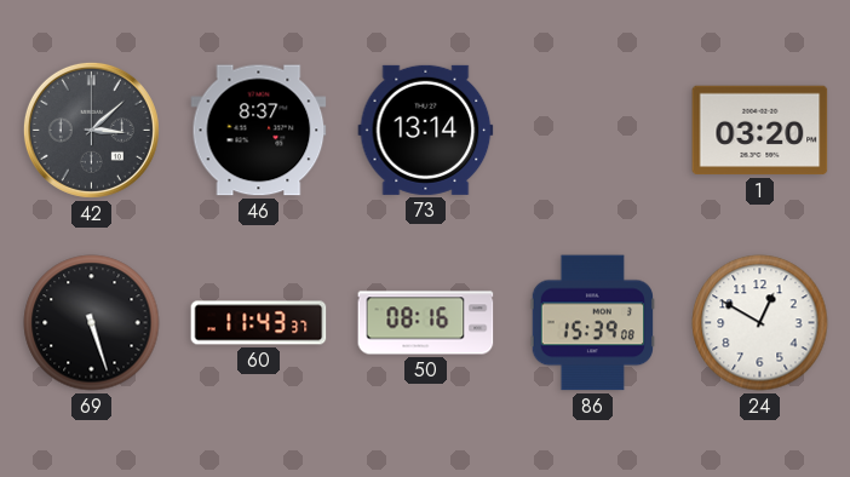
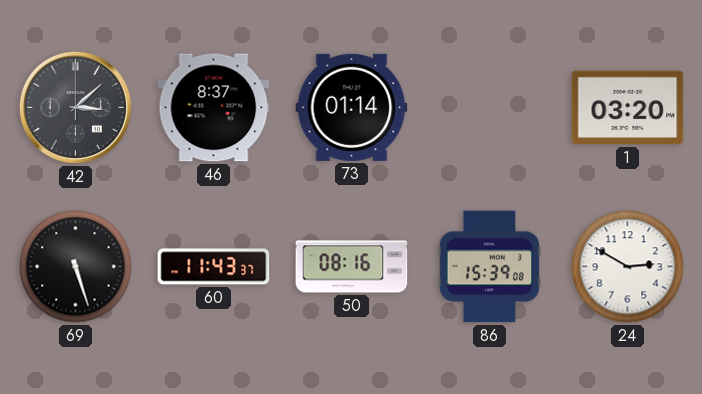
73: 13:14 -> 01:14 (352, 107)
24: 12:50 -> 2:50 (628, 267)
